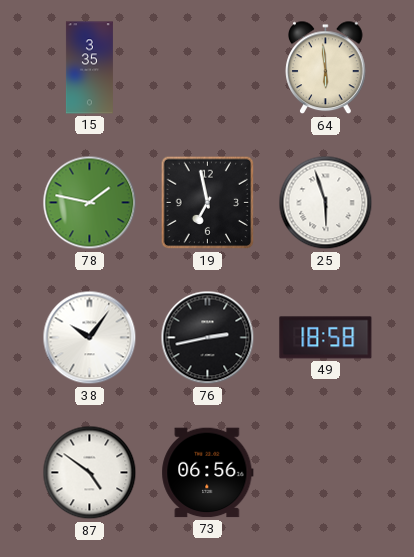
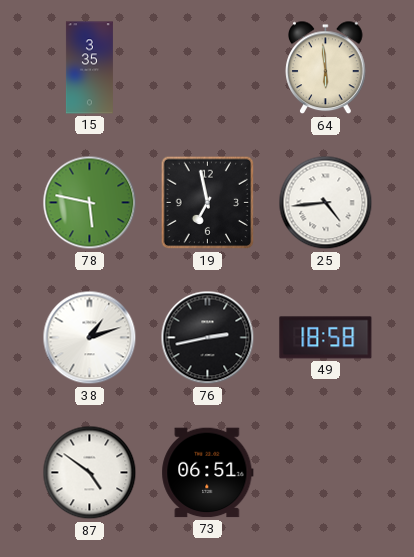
78: 1:47 -> 5:47 (90, 203)
25: 5:57 -> 4:44 (326, 203)
38: 10:06 -> 1:12 (90, 338)
73: 06:56 -> 06:51 (208, 473)
